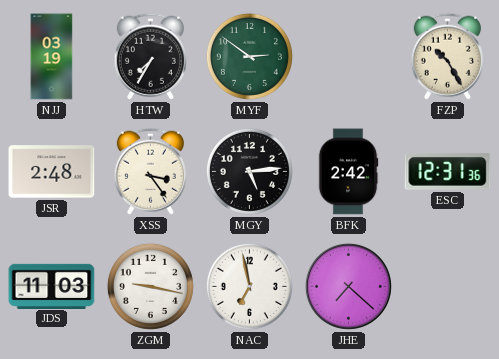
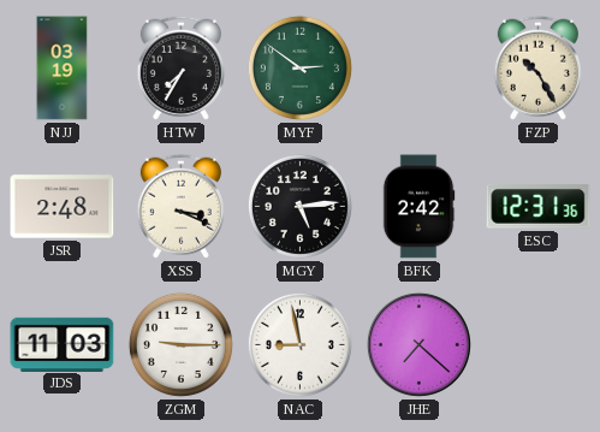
XSS: 3:24 -> 3:19 (180, 206)
ZGM: 9:17 -> 9:15 (180, 344)
NAC: 6:58 -> 8:58 (299, 344)
